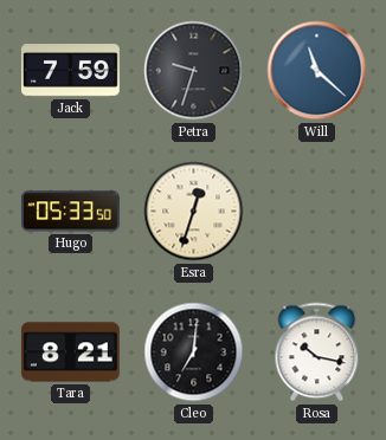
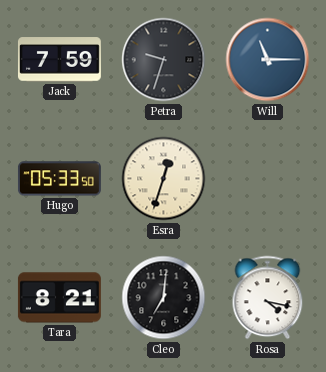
Will: 11:22 -> 11:15 (268, 60)
Rosa: 10:17 -> 4:17 (268, 298)
